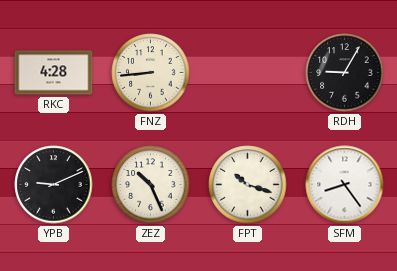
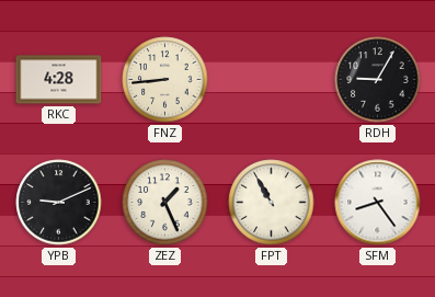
ZEZ: 10:26 -> 1:26 (165, 203)
FPT: 10:18 -> 10:55 (272, 203)
